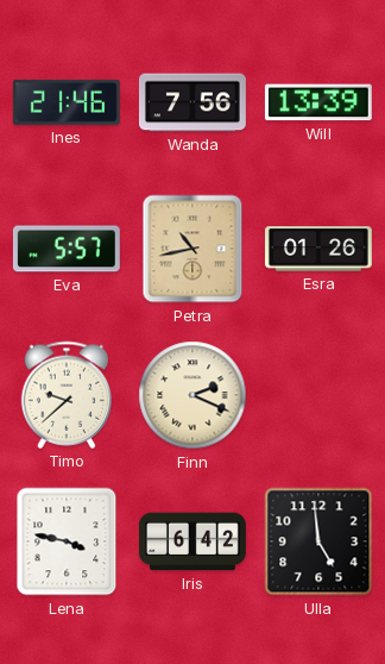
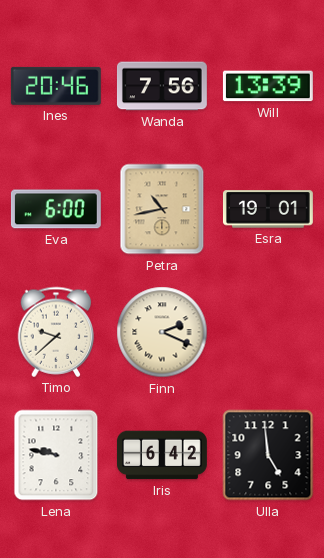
Ines: 21:46 -> 20:46 (56, 86)
Eva: 5:57 -> 6:00 (56, 209)
Esra: 01:26 -> 19:01 (268, 209)
Lena: 3:47 -> 9:47 (56, 455)
